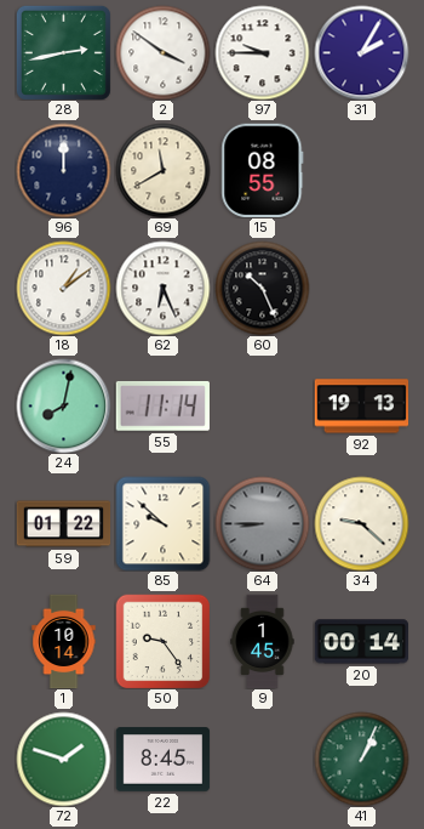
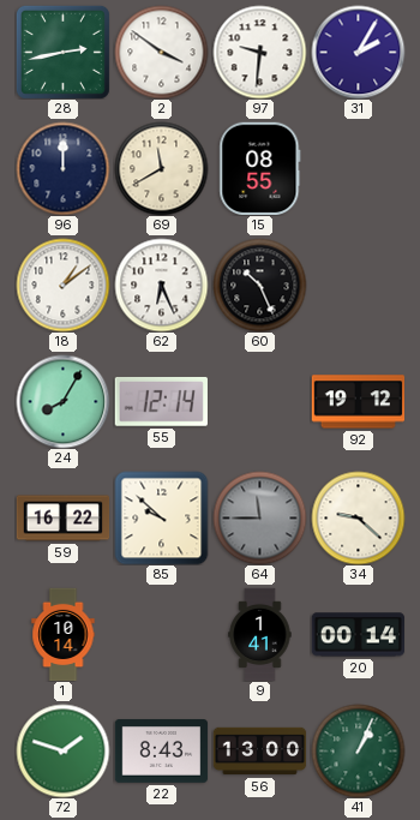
97: 9:45 -> 9:31 (259, 52)
24: 8:02 -> 8:05 (62, 401)
55: 11:14 -> 12:14 (161, 401)
92: 19:13 -> 19:12 (358, 402)
59: 01:22 -> 16:22 (62, 519)
64: 8:45 -> 11:45 (259, 517)
50: 9:24 -> none (162, 641)
9: 1:45 -> 1:41 (260, 634)
22: 8:45 -> 8:43 (161, 752)
56: none -> 13:00 (259, 752)
